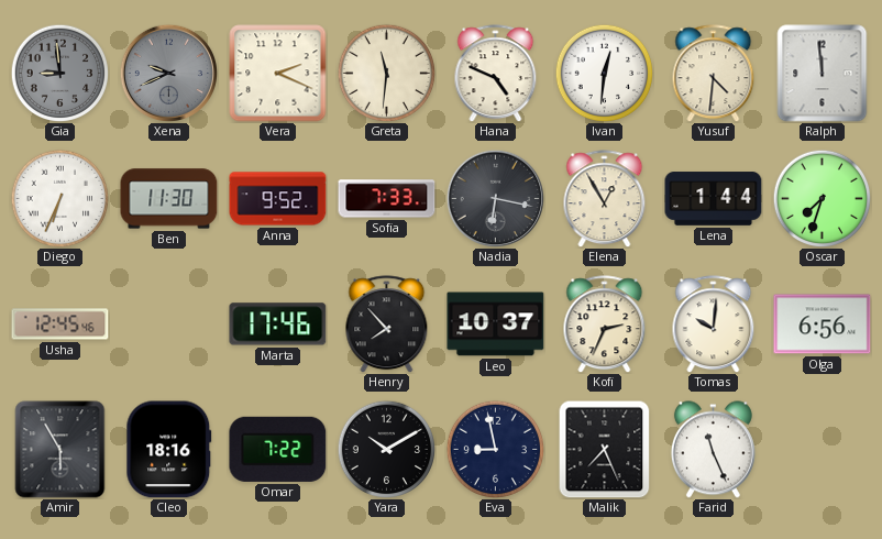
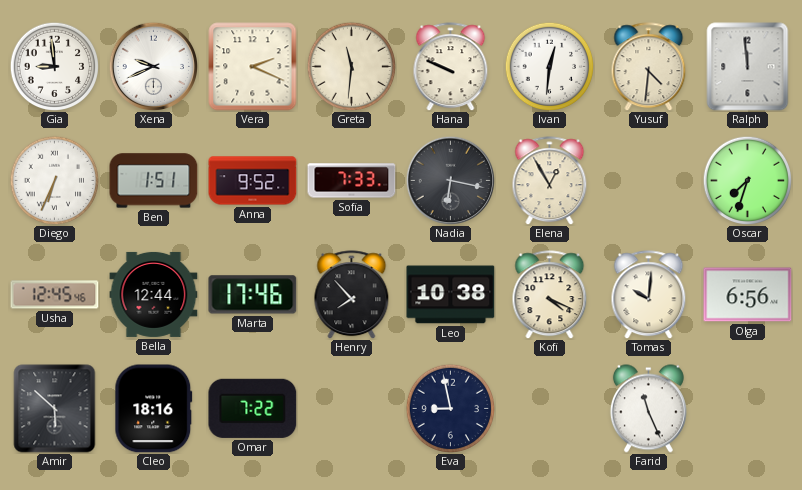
Gia dial: grey -> white (54, 66)
Xena dial: grey -> white (153, 66)
Hana: 4:49 -> 9:49 (451, 67)
Ben: 11:30 -> 1:51 (154, 181)
Lena: 1:44 -> none (714, 199)
Bella: none -> 12:44 (154, 294)
Leo: 10:37 -> 10:38 (451, 295)
Kofi: 2:34 -> 4:19 (550, 295)
Amir: 5:55 -> 5:52 (55, 409)
Yara: 10:10 -> none (386, 449)
Malik: 7:26 -> none (605, 449)
